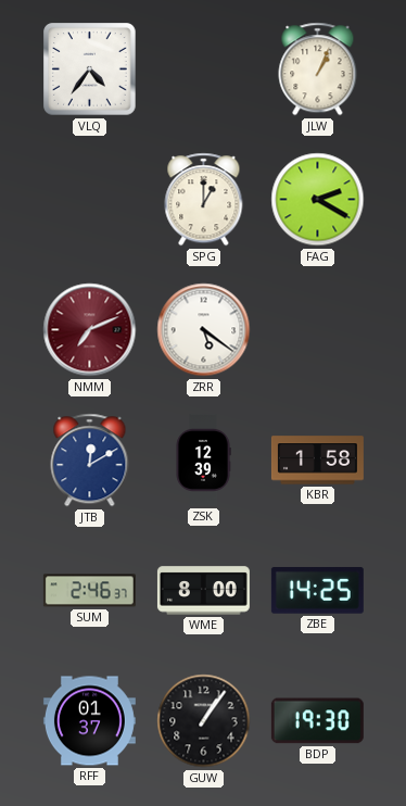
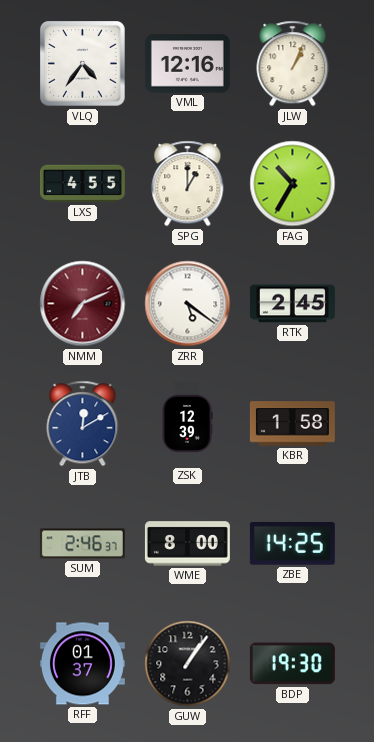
VML: none -> 12:16 (187, 64)
LXS: none -> 4:55 (82, 184)
FAG: 2:20 -> 10:35 (293, 184)
RTK: none -> 2:45 (292, 304)
